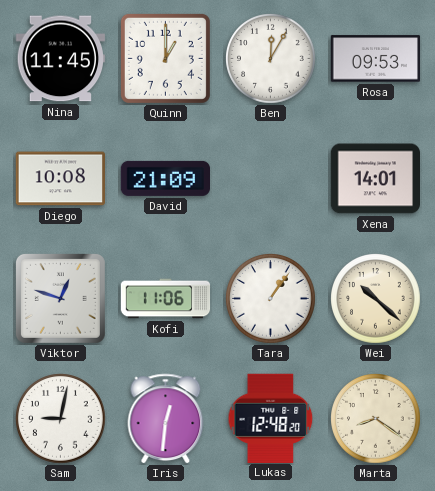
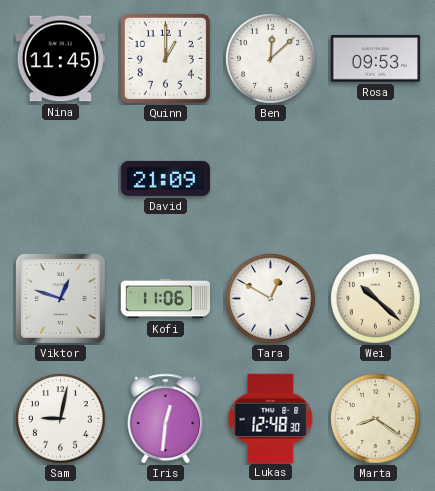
Ben: 12:05 -> 12:08 (271, 59)
Diego: 10:08 -> none (61, 179)
Xena: 14:01 -> none (375, 179)
Tara: 1:06 -> 12:50 (271, 299)
Lukas: 12:48:20 -> 12:48:30 (271, 418)
